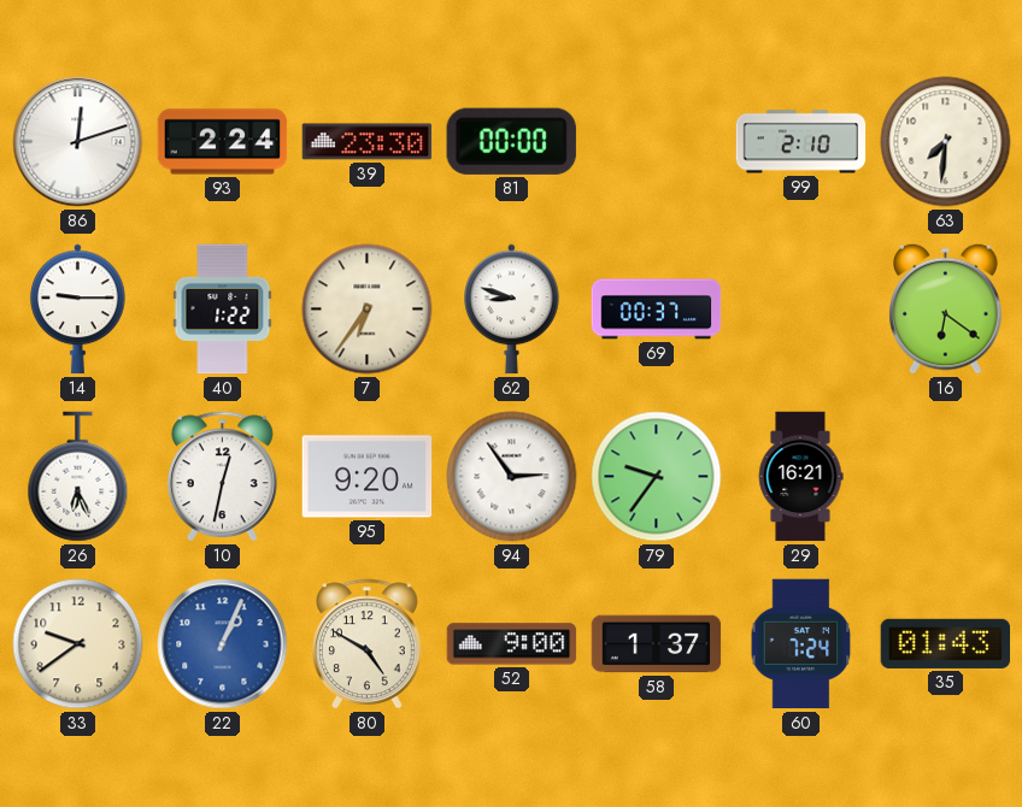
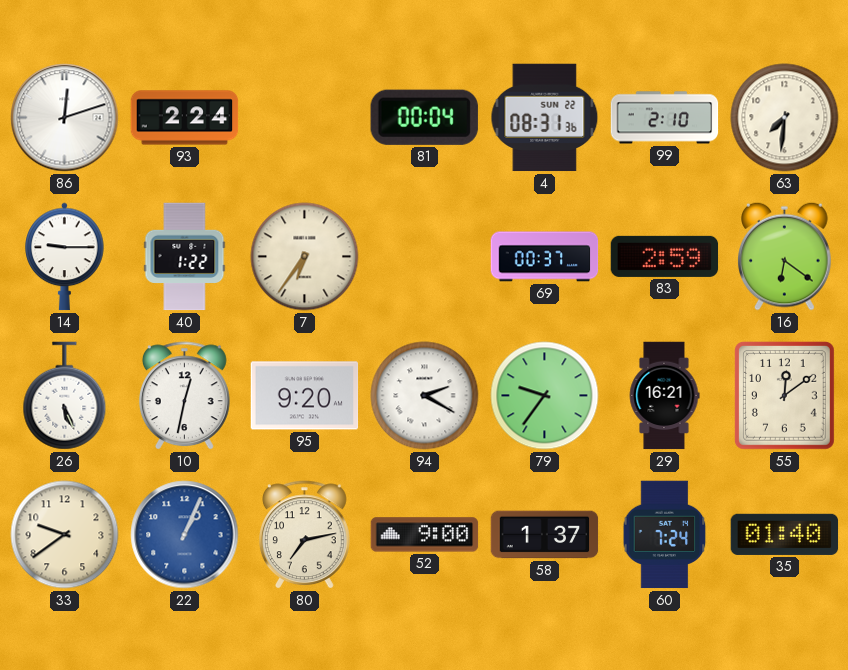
39: 23:30 -> none (368, 142)
81: 00:00 -> 00:04 (424, 117)
4: none -> 08:31 (545, 118)
62: 8:48 -> none (512, 310)
83: none -> 2:59 (665, 256)
26: 6:26 -> 5:26 (65, 396)
94: 2:54 -> 2:20 (425, 396)
55: none -> 12:09 (784, 395)
80: 4:50 -> 7:13 (304, 535)
35: 01:43 -> 01:40 (785, 534)
